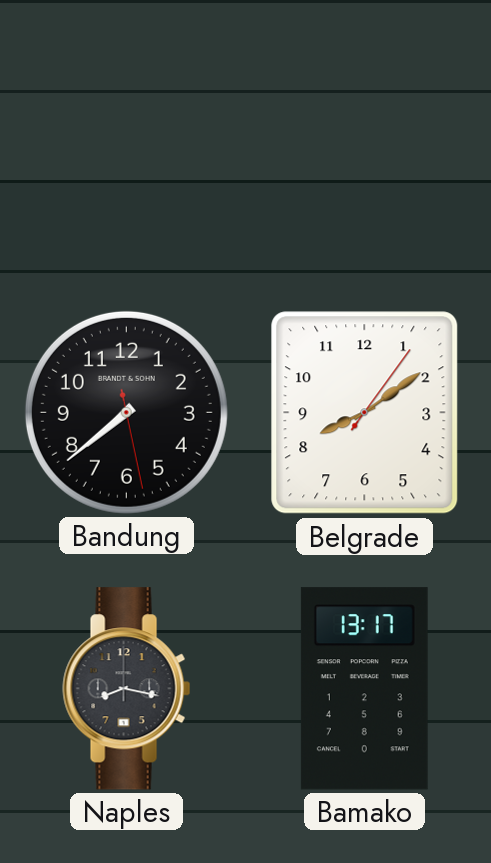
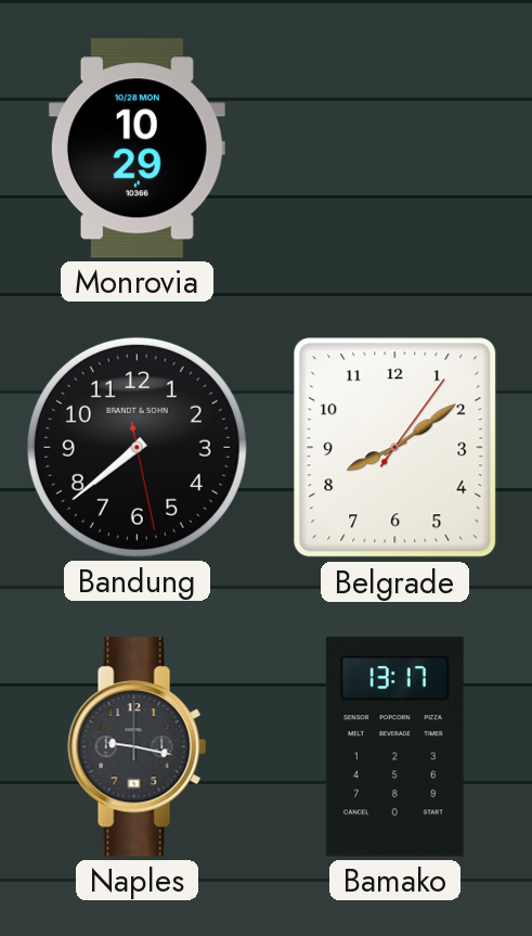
Monrovia: none -> 10:29 (137, 149)
Naples: 8:17 -> 9:17 (138, 747)
